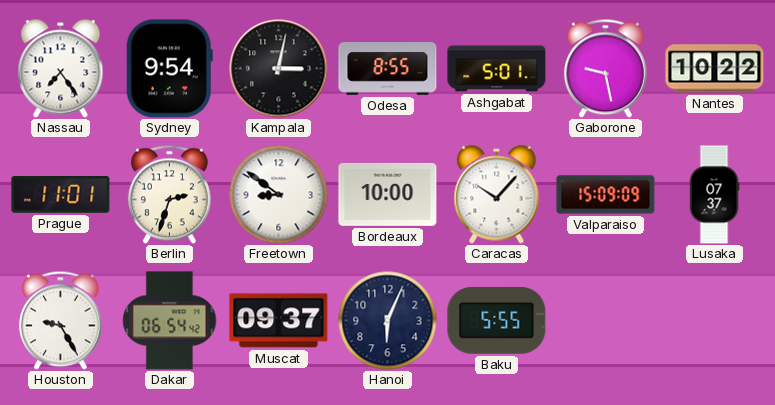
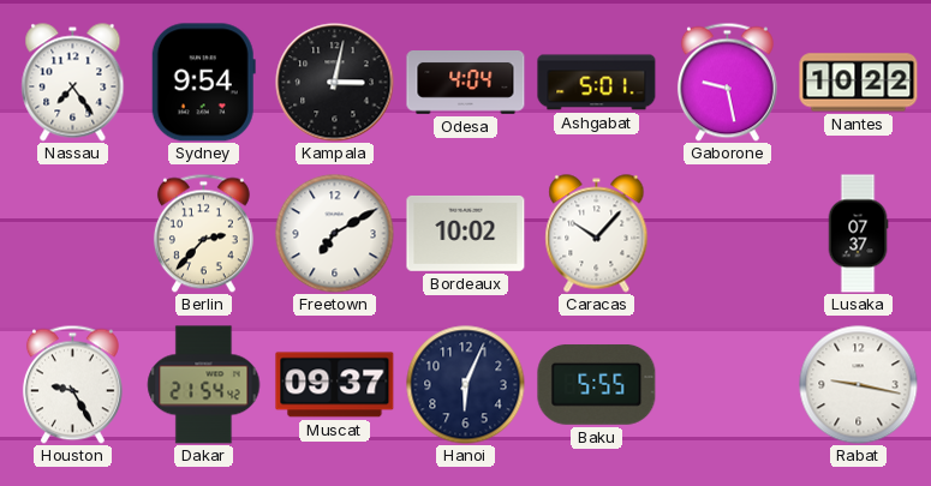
Odesa: 8:55 -> 4:04 (466, 83)
Prague: 11:01 -> none (61, 194)
Berlin: 2:33 -> 2:37 (203, 233)
Freetown: 8:51 -> 7:10 (335, 234)
Bordeaux: 10:00 -> 10:02 (466, 233)
Valparaiso: 15:09 -> none (606, 195)
Dakar: 06:54 -> 21:54 (204, 385)
Rabat: none -> 9:17 (859, 385)
